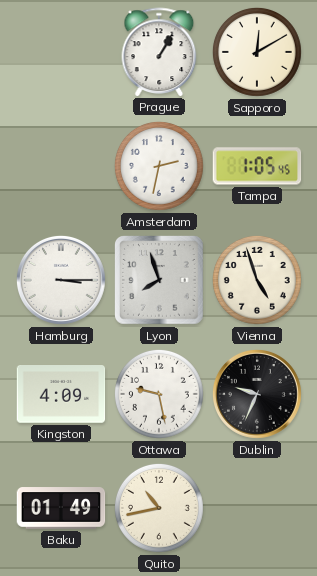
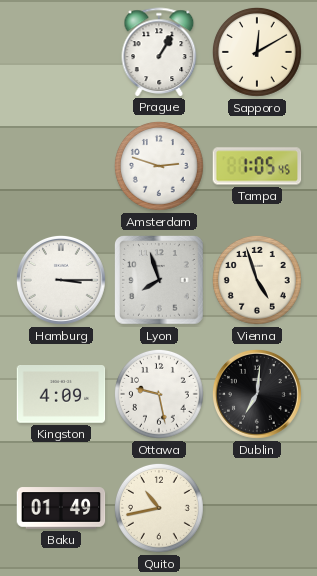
Amsterdam: 2:32 -> 2:48 (159, 166)
Dublin: 9:34 -> 7:01 (257, 394)
